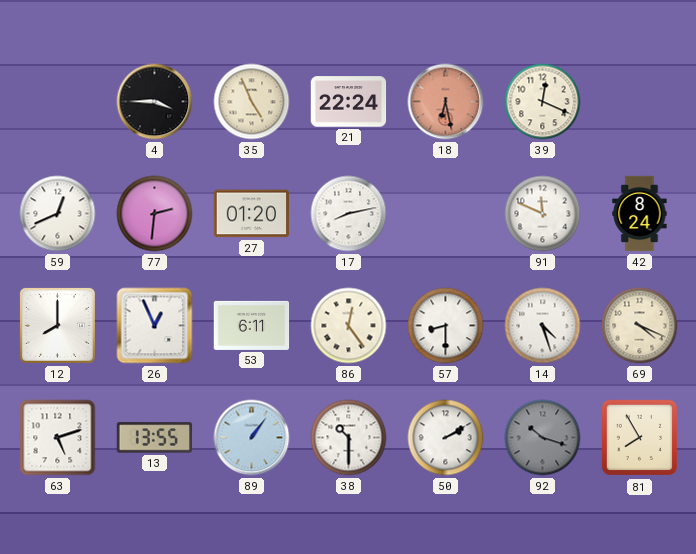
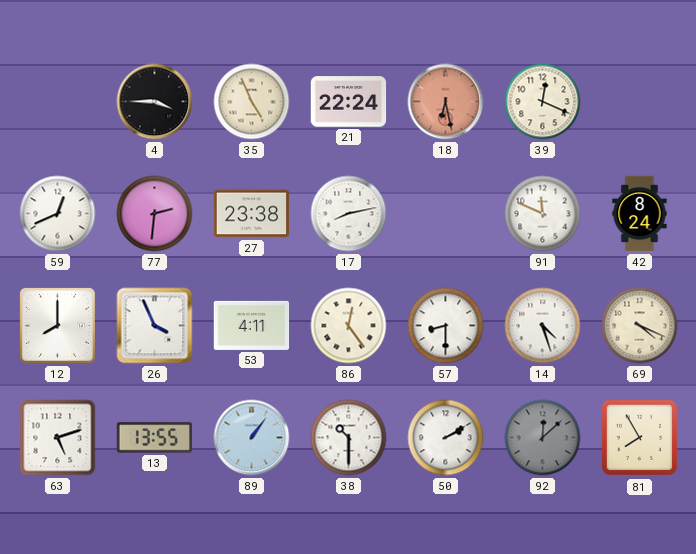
27: 01:20 -> 23:38 (252, 214)
26: 12:56 -> 3:56 (155, 326)
53: 6:11 -> 4:11 (252, 325)
92: 10:18 -> 12:08 (543, 438)
